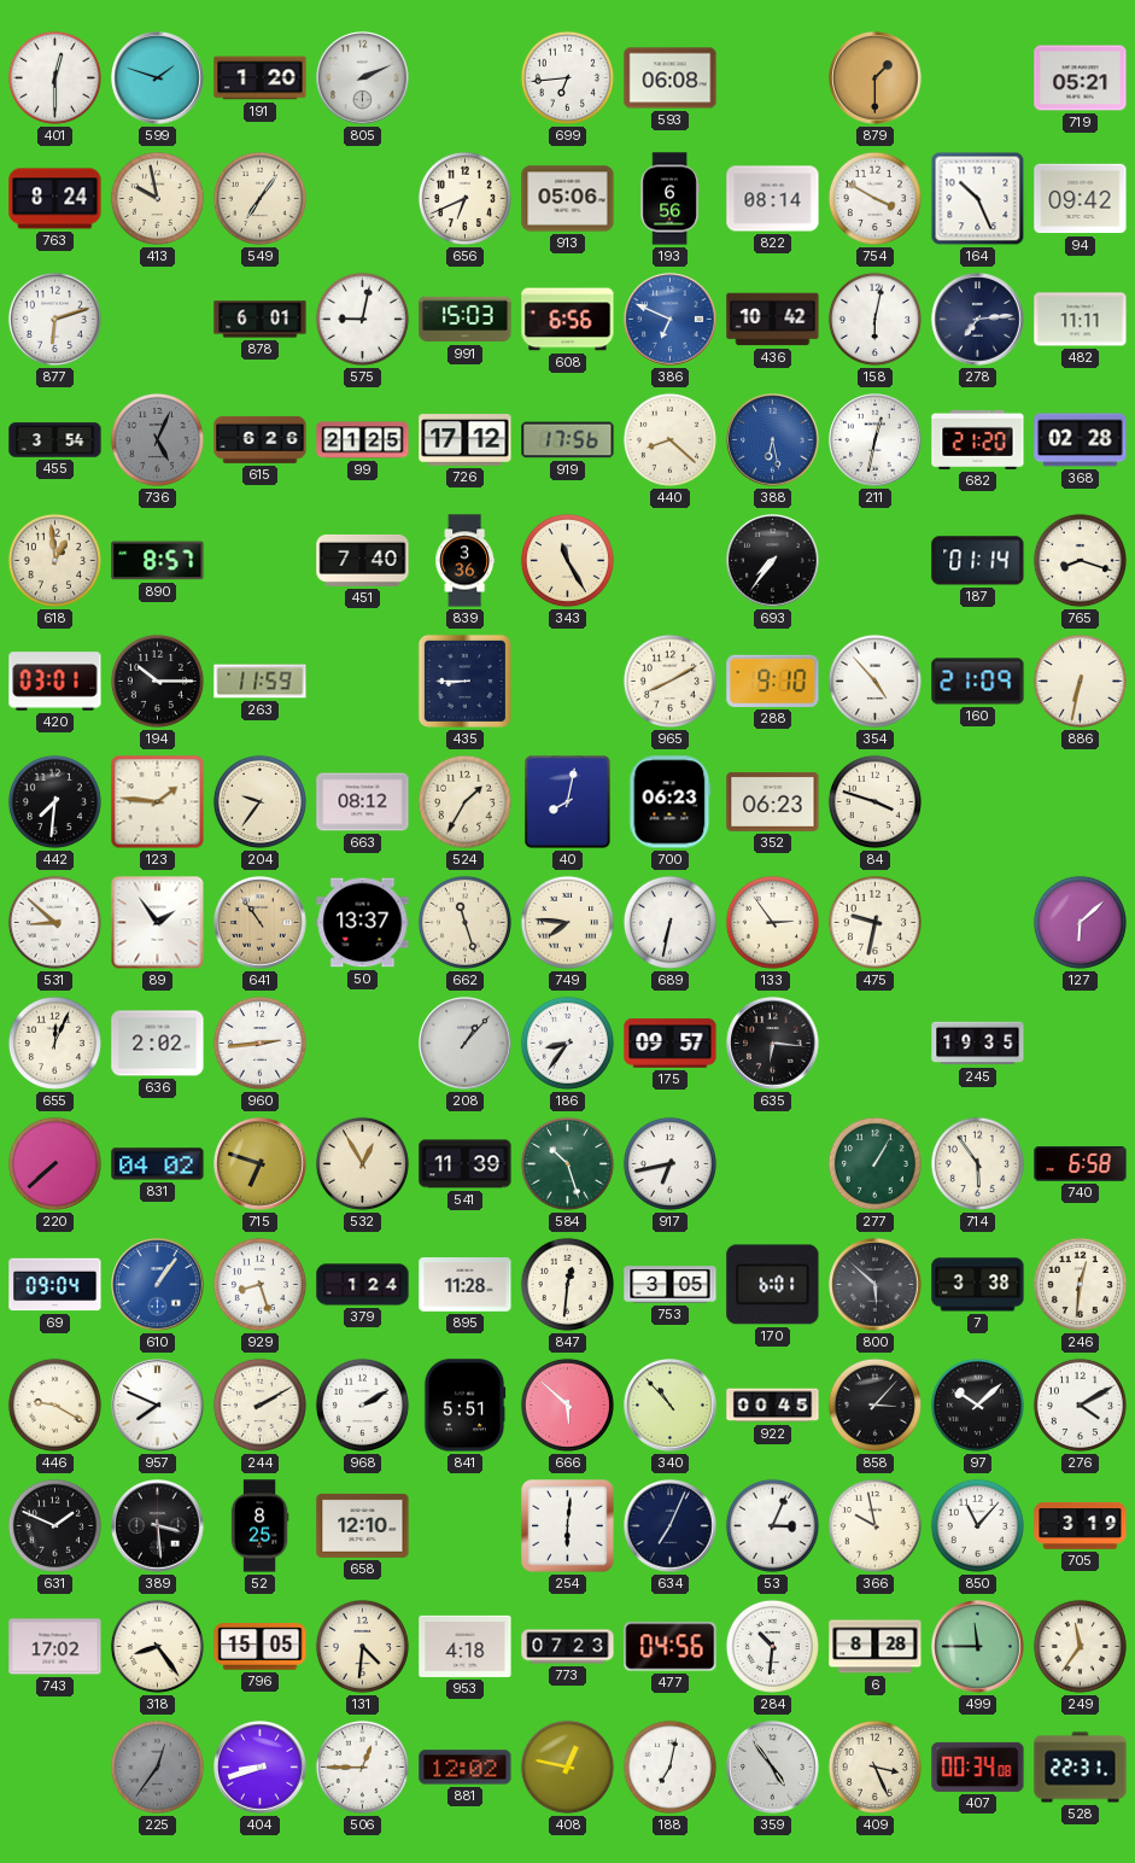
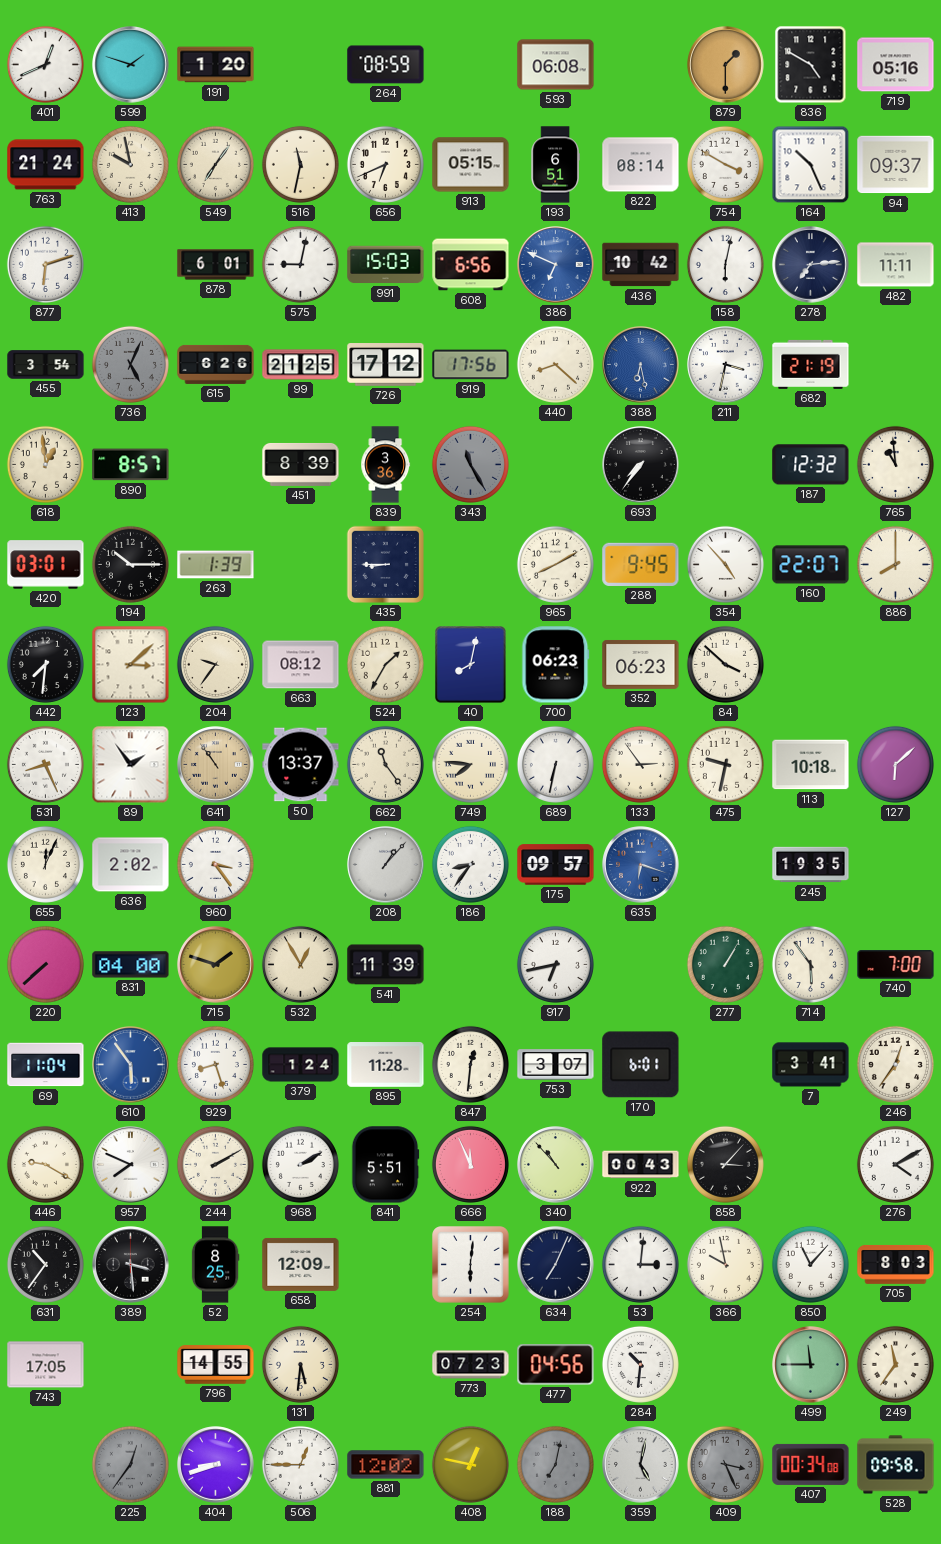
401: 12:30 -> 12:41 (45, 64)
805: 2:11 -> none (363, 78)
264: none -> 08:59 (386, 65)
699: 6:44 -> none (567, 77)
836: none -> 4:50 (811, 65)
719: 05:21 -> 05:16 (896, 65)
763: 8:24 -> 21:24 (46, 165)
516: none -> 11:32 (300, 164)
913: 05:06 -> 05:15 (471, 165)
193: 6:56 -> 6:51 (555, 165)
94: 09:42 -> 09:37 (896, 165)
211: 12:32 -> 3:32 (726, 365)
682: 21:20 -> 21:19 (811, 364)
368: 02:28 -> none (1081, 440)
451: 7:40 -> 8:39 (301, 464)
343 dial: cream -> grey (470, 464)
187: 01:14 -> 12:32 (811, 465)
765: 8:18 -> 10:59 (895, 464)
263: 11:59 -> 1:39 (216, 565)
288: 9:10 -> 9:45 (641, 564)
160: 21:09 -> 22:07 (811, 565)
886: 6:32 -> 8:00 (895, 564)
123: 1:46 -> 3:08 (131, 665)
84: 3:48 -> 3:52 (725, 664)
531: 8:52 -> 8:26 (45, 764)
662: 11:27 -> 11:24 (385, 764)
113: none -> 10:18 (811, 765)
960: 2:44 -> 3:24 (215, 864)
635: 6:16 -> 6:18 (641, 865)
635 dial: black -> blue (641, 865)
831: 04:02 -> 04:00 (131, 965)
715: 6:48 -> 1:48 (216, 965)
584: 10:27 -> none (567, 1163)
740: 6:58 -> 7:00 (896, 965)
69: 09:04 -> 11:04 (46, 1065)
610: 1:06 -> 5:54 (131, 1065)
753: 3:05 -> 3:07 (556, 1065)
800: 5:52 -> none (876, 1285)
7: 3:38 -> 3:41 (811, 1065)
246: 12:31 -> 12:36 (895, 1064)
666: 5:52 -> 11:56 (470, 1164)
922: 00:45 -> 00:43 (641, 1165)
97: 10:08 -> none (977, 1404)
631: 1:49 -> 10:36 (45, 1264)
658: 12:10 -> 12:09 (301, 1264)
53: 3:04 -> 3:01 (640, 1264)
705: 3:19 -> 8:03 (896, 1265)
743: 17:02 -> 17:05 (46, 1365)
318: 8:24 -> none (157, 1646)
796: 15:05 -> 14:55 (216, 1365)
131: 4:31 -> 5:31 (300, 1364)
953: 4:18 -> none (466, 1646)
6: 8:28 -> none (876, 1647)
188 dial: white -> grey (555, 1464)
359: 4:54 -> 5:02 (641, 1465)
409 dial: cream -> grey (725, 1464)
528: 22:31 -> 09:58 (896, 1465)
